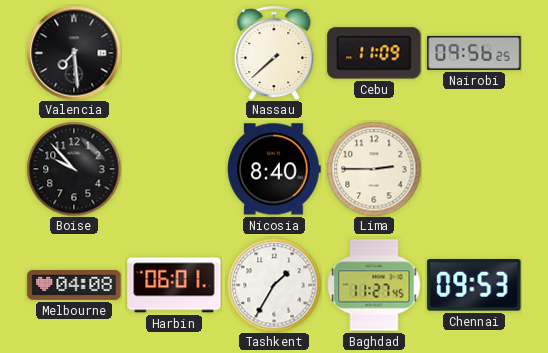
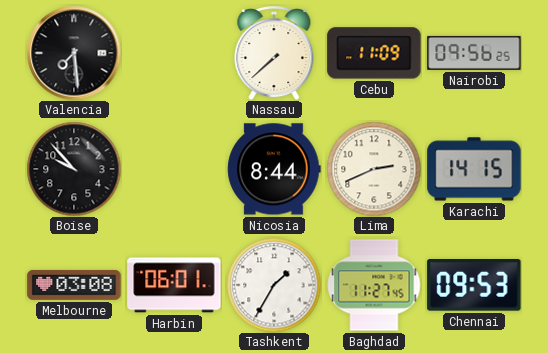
Nicosia: 8:40 -> 8:44 (274, 169)
Lima: 2:45 -> 2:41 (374, 169)
Karachi: none -> 14:15 (474, 169)
Melbourne: 04:08 -> 03:08 (74, 285)
